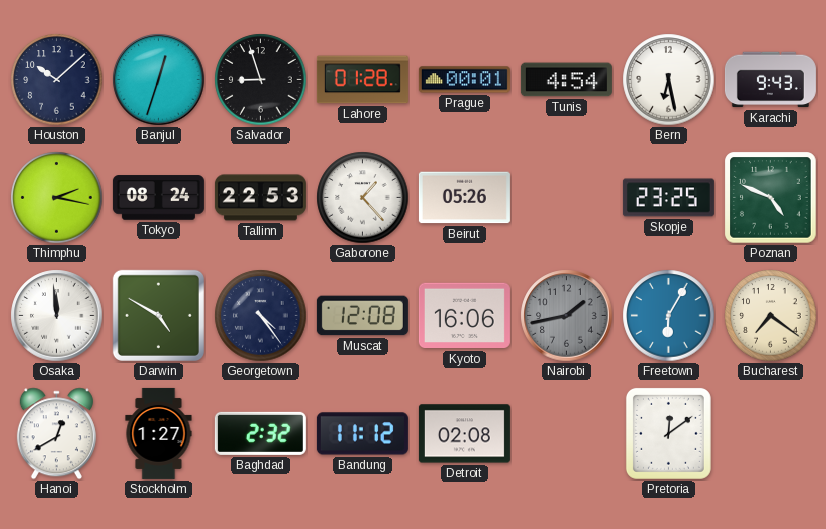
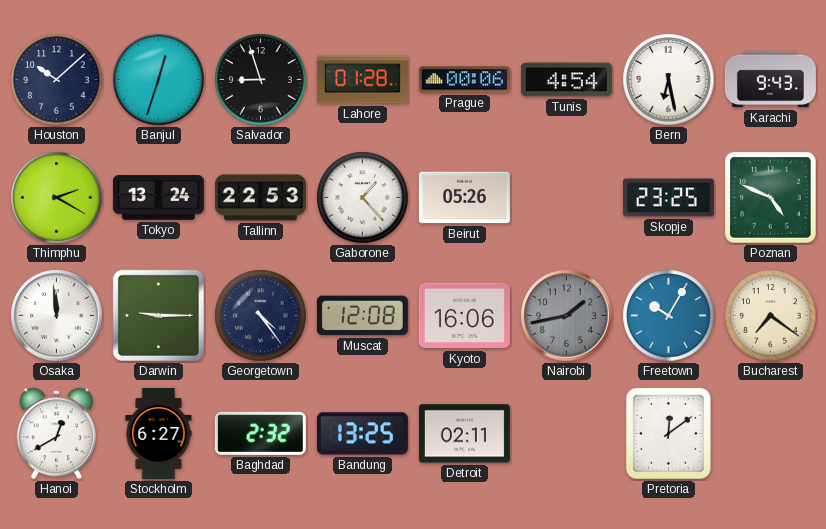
Prague: 00:01 -> 00:06 (464, 80)
Thimphu: 2:17 -> 2:20 (57, 198)
Tokyo: 08:24 -> 13:24 (158, 198)
Darwin: 4:50 -> 9:15 (158, 315)
Freetown: 6:05 -> 10:05 (669, 316)
Stockholm: 1:27 -> 6:27 (159, 433)
Bandung: 11:12 -> 13:25 (362, 434)
Detroit: 02:08 -> 02:11 (464, 434)
